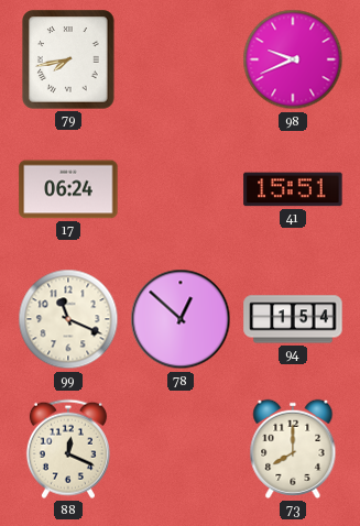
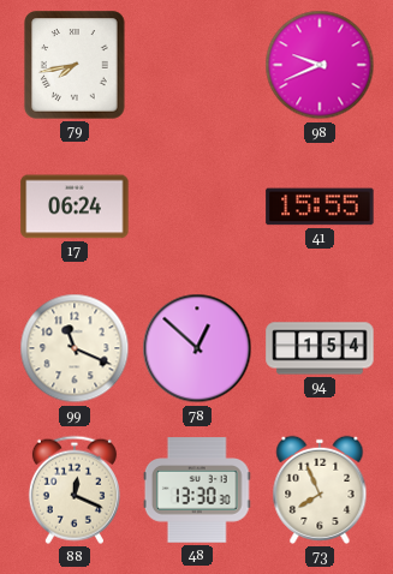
41: 15:51 -> 15:55 (320, 207)
48: none -> 13:30 (197, 490)
73: 8:00 -> 7:56 (320, 490)
